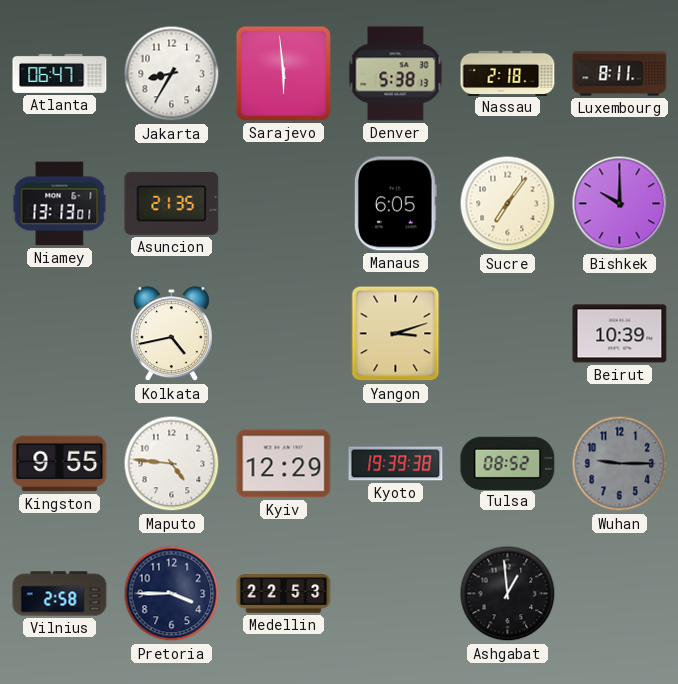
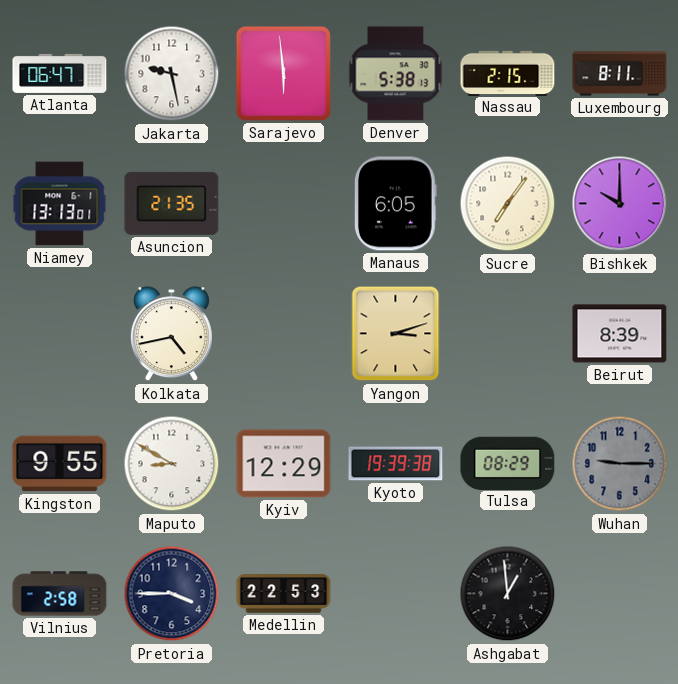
Jakarta: 8:35 -> 9:28 (172, 74)
Nassau: 2:18 -> 2:15 (508, 73)
Beirut: 10:39 -> 8:39 (620, 334)
Maputo: 4:46 -> 8:50 (172, 464)
Tulsa: 08:52 -> 08:29 (508, 463)
